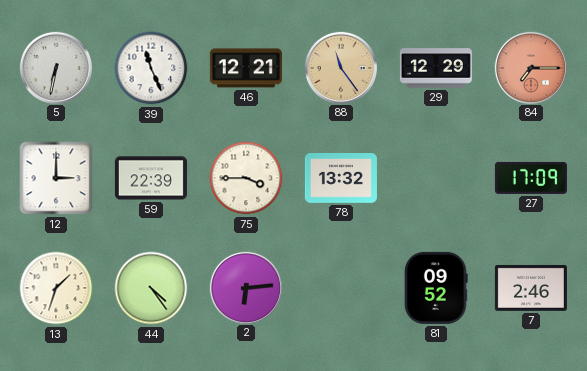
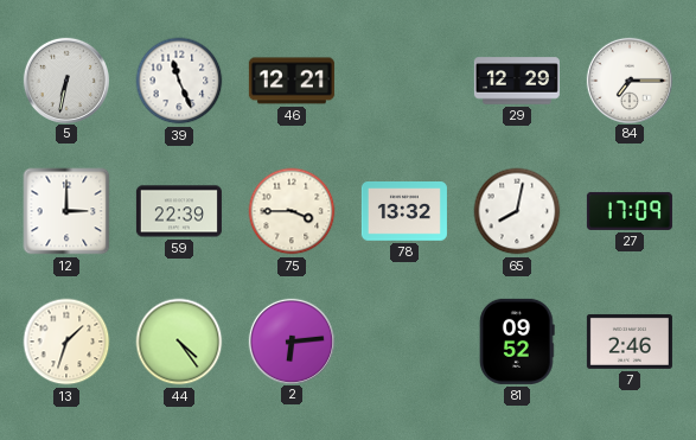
88: 11:24 -> none (340, 67)
84 dial: salmon -> white (628, 79)
65: none -> 8:02 (517, 211)
